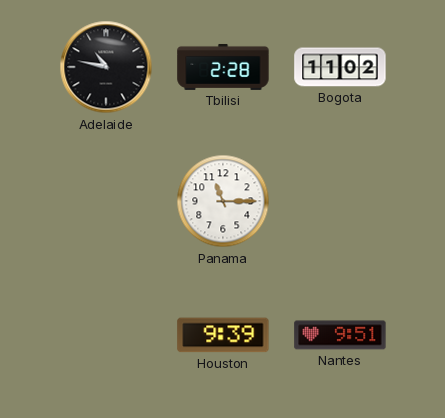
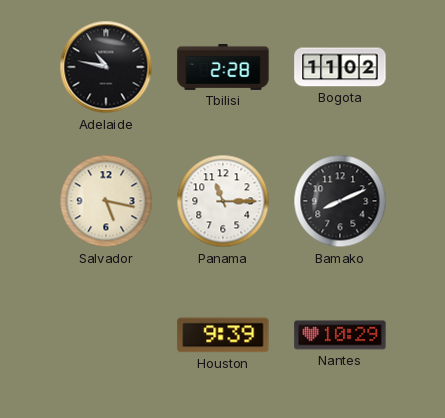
Salvador: none -> 5:17 (106, 201)
Bamako: none -> 8:11 (340, 201)
Nantes: 9:51 -> 10:29 (340, 335)
